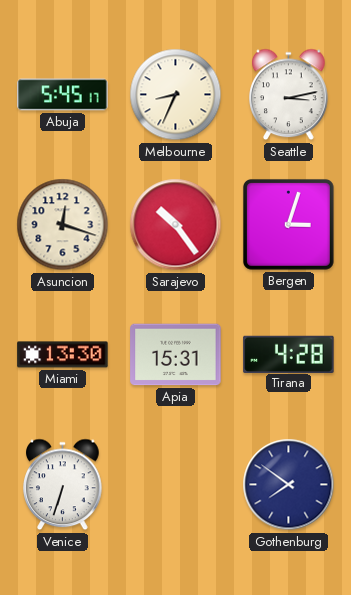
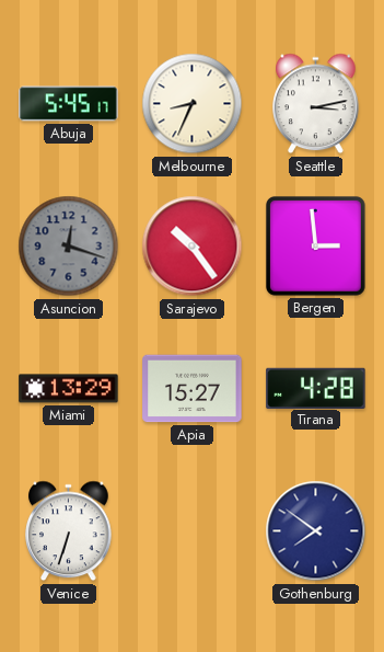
Asuncion dial: cream -> grey (69, 247)
Bergen: 3:03 -> 2:59 (315, 245)
Miami: 13:30 -> 13:29 (69, 389)
Apia: 15:31 -> 15:27 (193, 389)
